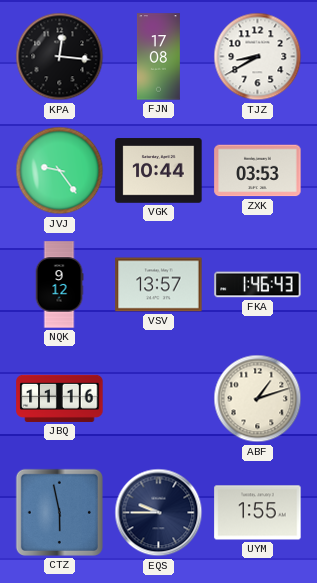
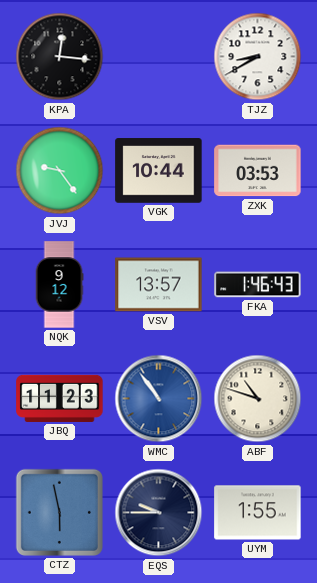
FJN: 17:08 -> none (158, 57)
JBQ: 11:16 -> 11:23 (60, 398)
WMC: none -> 10:54 (159, 399)
ABF: 1:12 -> 10:48 (258, 399)
